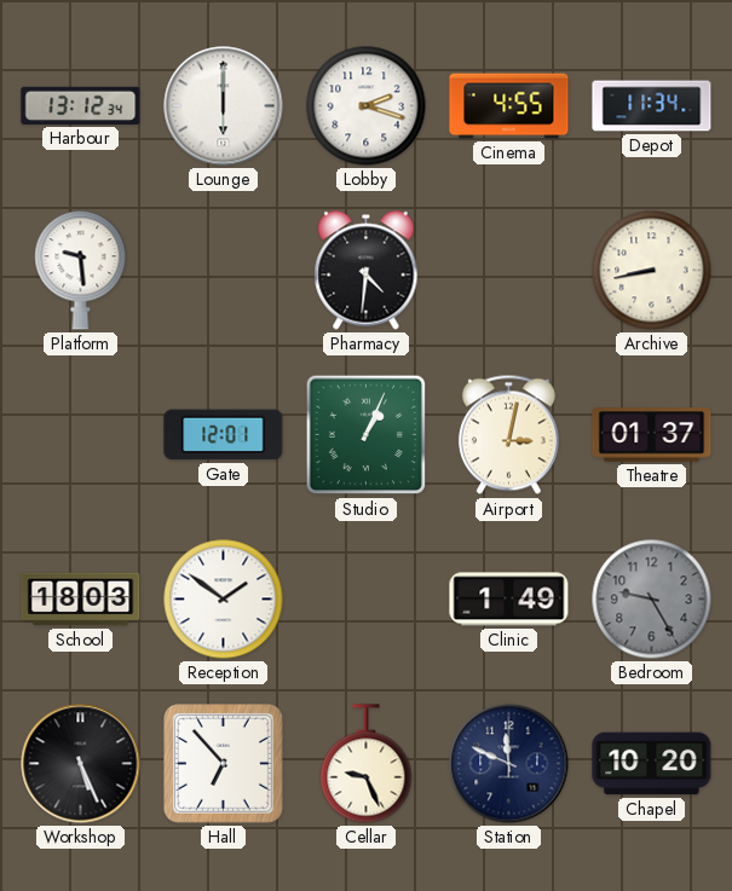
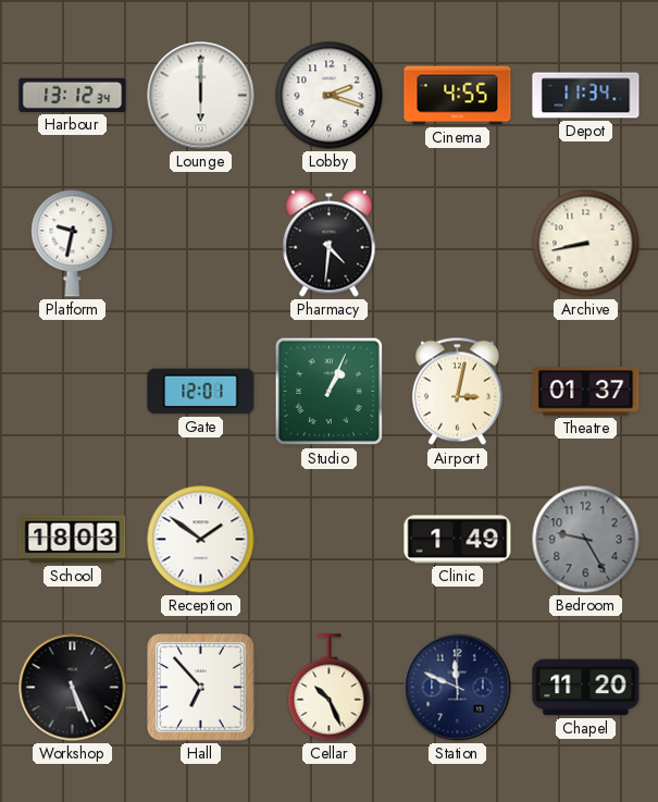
Platform: 9:29 -> 9:32 (73, 244)
Cellar: 9:26 -> 10:26 (330, 688)
Chapel: 10:20 -> 11:20 (586, 688)
